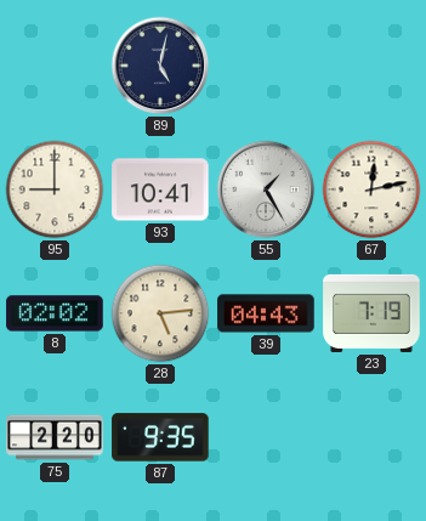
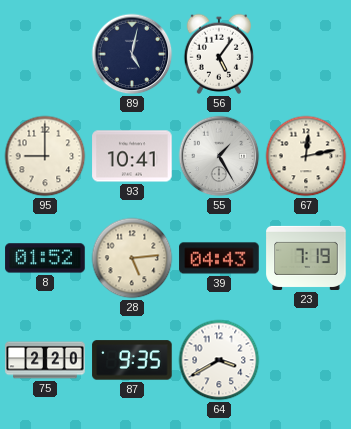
56: none -> 5:06 (218, 54)
8: 02:02 -> 01:52 (45, 258)
64: none -> 3:40 (219, 360)
